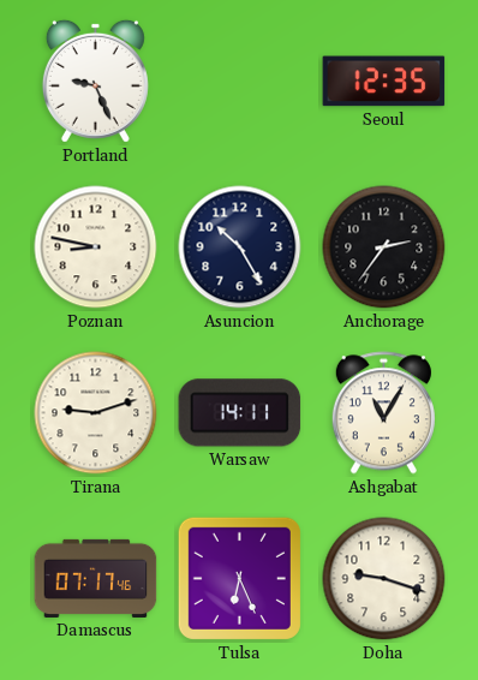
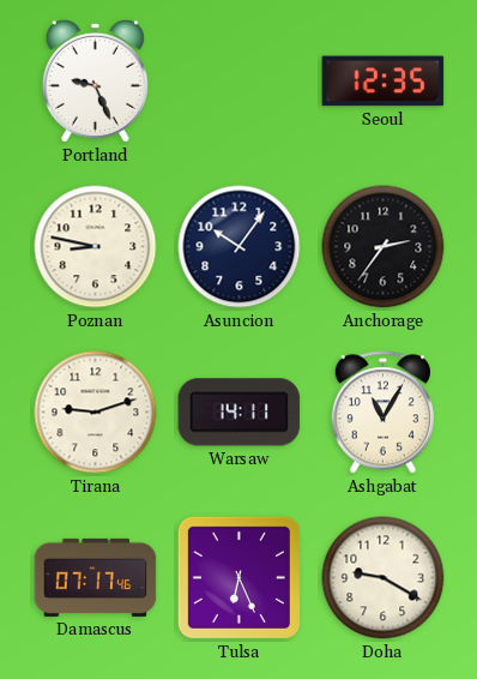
Asuncion: 10:25 -> 10:06 (240, 247)
Doha: 9:18 -> 9:20 (384, 578)
